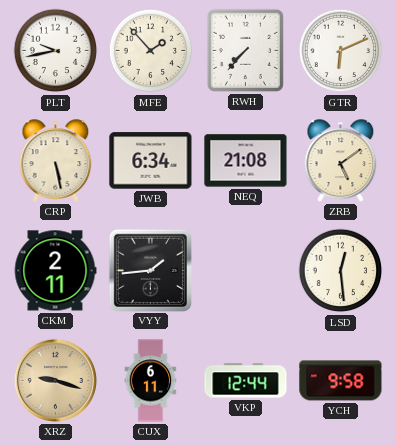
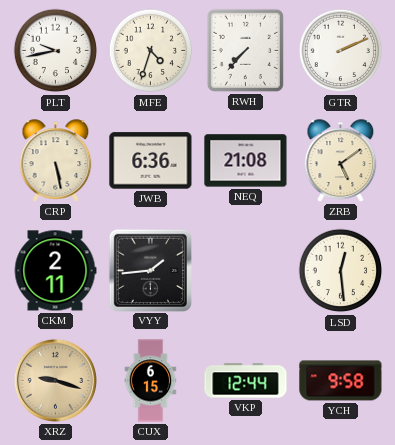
MFE: 1:53 -> 4:33 (151, 51)
GTR: 6:11 -> 2:11 (341, 51)
JWB: 6:34 -> 6:36 (151, 161)
CUX: 6:11 -> 6:15 (151, 381)
